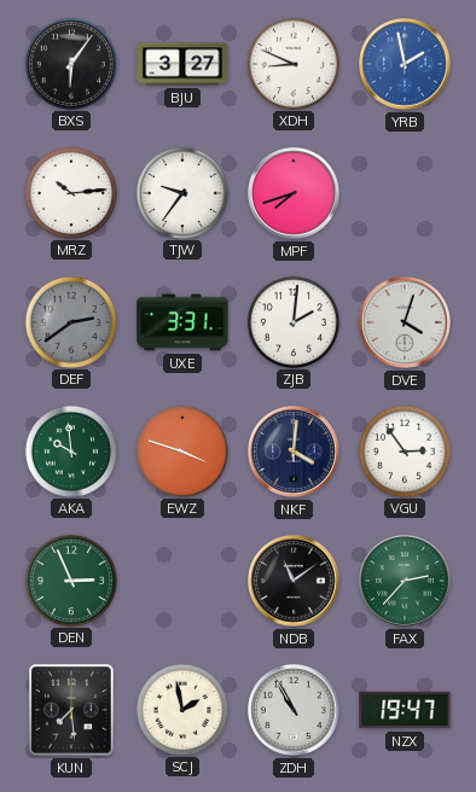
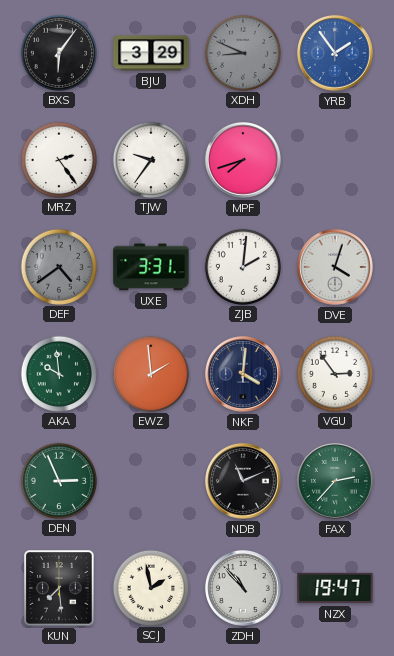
BJU: 3:27 -> 3:29 (151, 53)
XDH dial: white -> grey (242, 52)
YRB: 1:58 -> 1:54 (336, 54)
MRZ: 10:14 -> 2:24 (58, 159)
DEF: 2:39 -> 4:39 (58, 266)
EWZ: 3:48 -> 1:59 (150, 373)
NDB: 11:09 -> 11:11 (244, 482)
ZDH: 10:55 -> 10:53 (244, 589)
